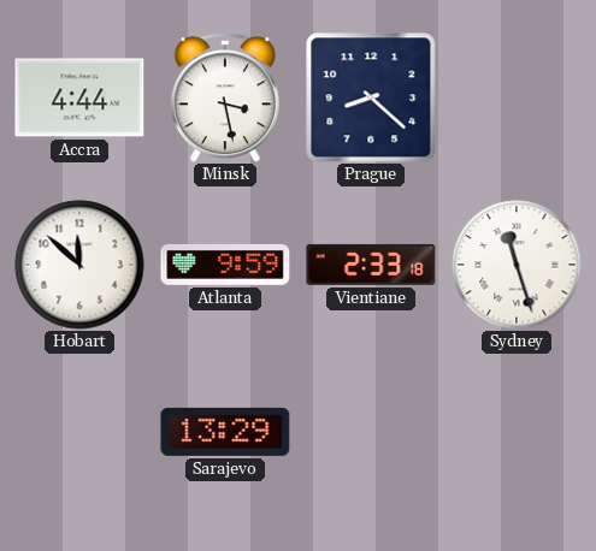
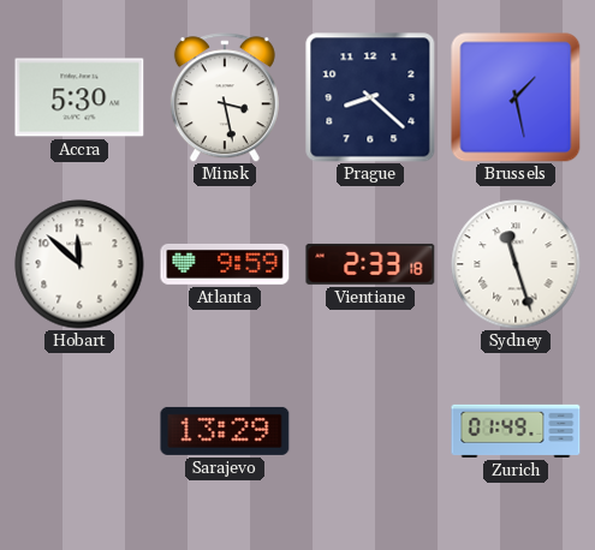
Accra: 4:44 -> 5:30 (79, 97)
Brussels: none -> 1:28 (516, 97)
Zurich: none -> 01:49 (516, 431)
